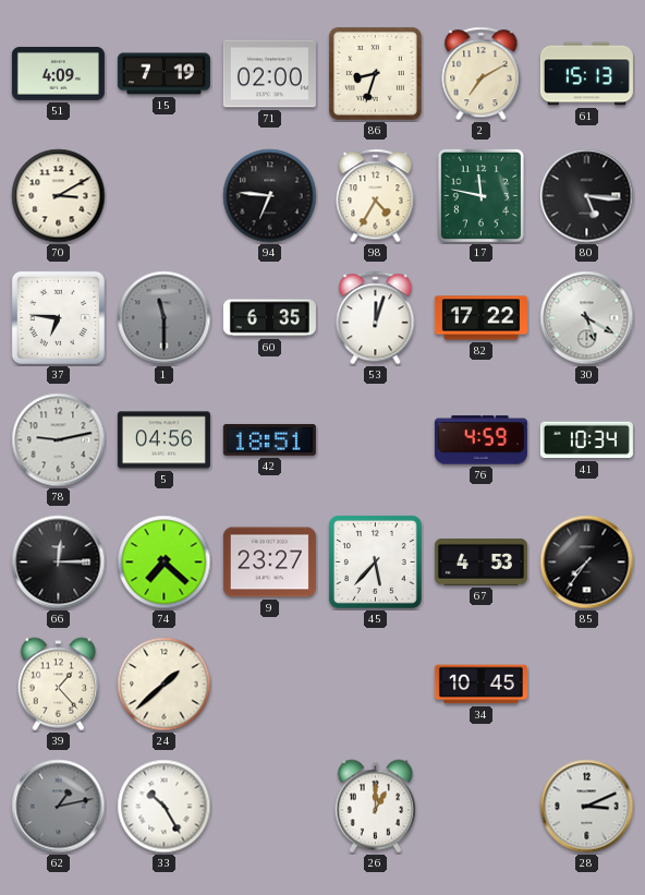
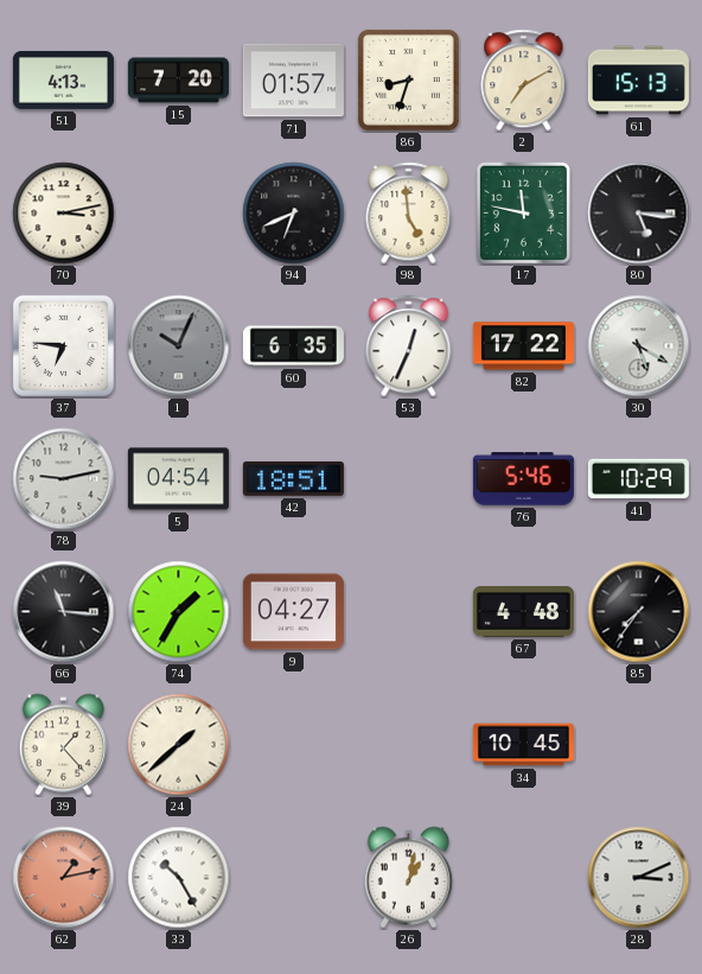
51: 4:09 -> 4:13 (63, 81)
15: 7:19 -> 7:20 (178, 81)
71: 02:00 -> 01:57 (293, 81)
70: 3:10 -> 3:13 (64, 214)
94: 6:46 -> 6:41 (294, 214)
98: 4:35 -> 4:59 (409, 214)
1: 11:30 -> 10:04 (179, 346)
53: 12:03 -> 12:34 (409, 346)
5: 04:56 -> 04:54 (178, 479)
76: 4:59 -> 5:46 (523, 479)
41: 10:34 -> 10:29 (638, 479)
66: 12:15 -> 11:16 (64, 612)
74: 7:22 -> 1:35 (179, 612)
9: 23:27 -> 04:27 (293, 612)
45: 5:37 -> none (376, 563)
67: 4:53 -> 4:48 (523, 612)
62 dial: grey -> salmon (64, 878)
26: 1:00 -> 1:02 (408, 878)
